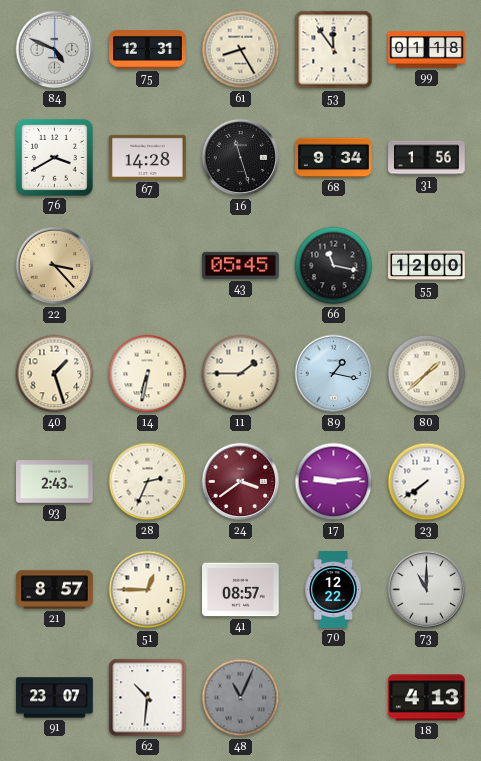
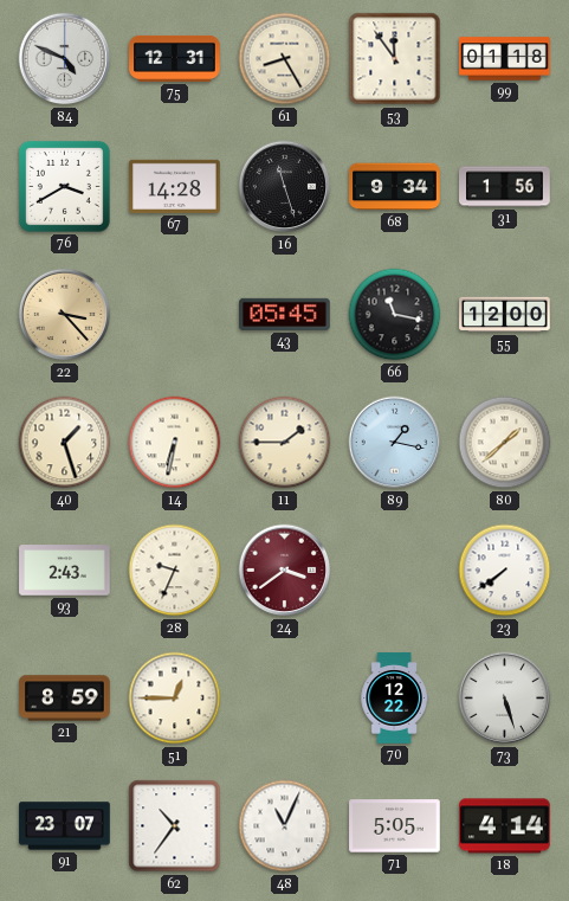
28: 2:34 -> 9:34 (175, 571)
17: 9:14 -> none (334, 482)
21: 8:57 -> 8:59 (65, 699)
41: 08:57 -> none (241, 590)
73: 11:00 -> 5:27 (505, 699)
62: 10:31 -> 10:36 (175, 826)
48 dial: grey -> white (285, 826)
71: none -> 5:05 (395, 826)
18: 4:13 -> 4:14 (505, 826)
